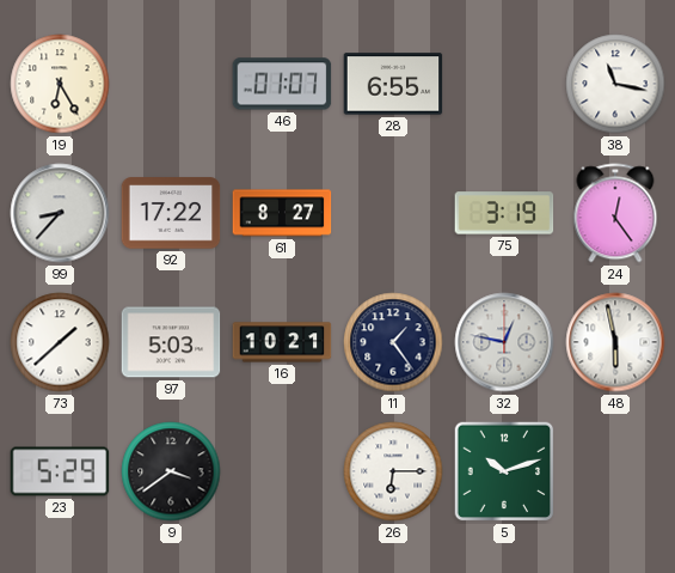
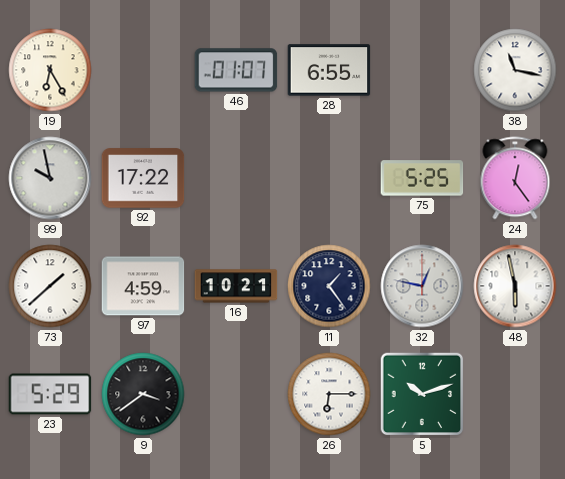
99: 8:37 -> 9:58 (50, 178)
61: 8:27 -> none (282, 213)
75: 3:19 -> 5:25 (422, 178)
97: 5:03 -> 4:59 (143, 286)
